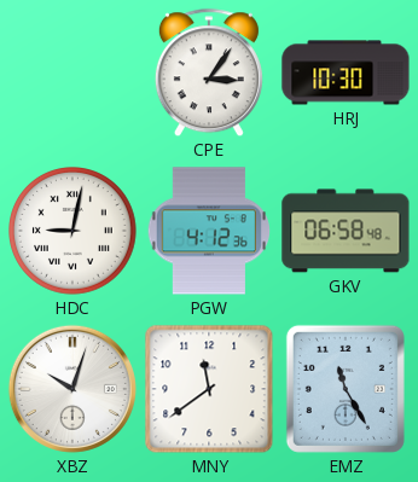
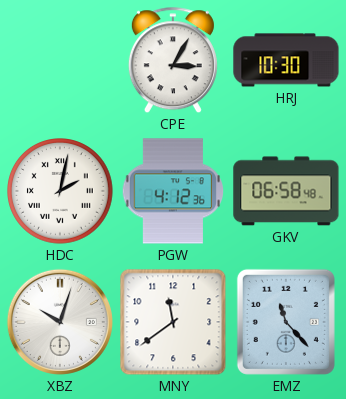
CPE: 3:06 -> 3:05 (173, 61)
HDC: 9:02 -> 2:02 (61, 192)
EMZ: 11:25 -> 11:23 (286, 322)
